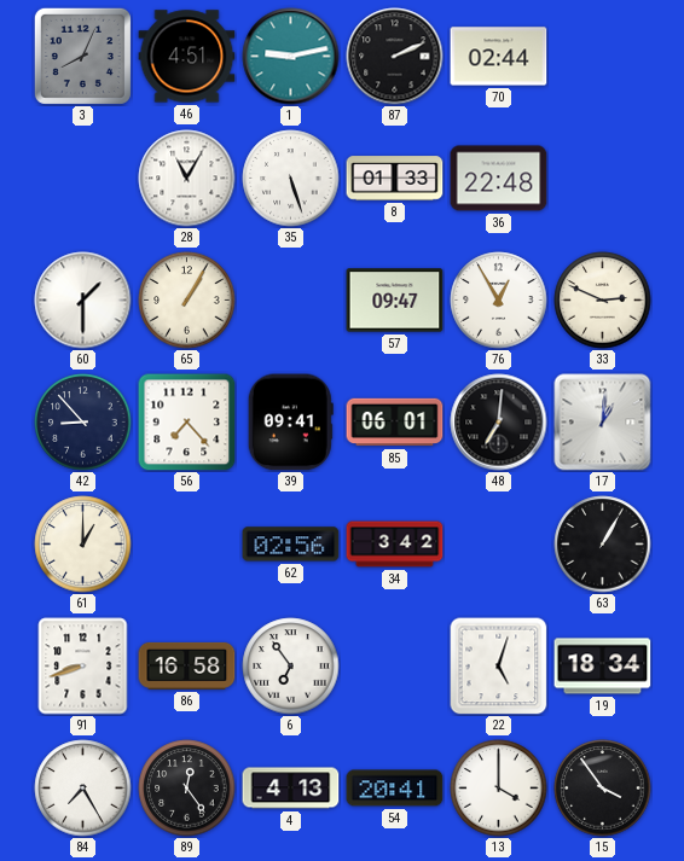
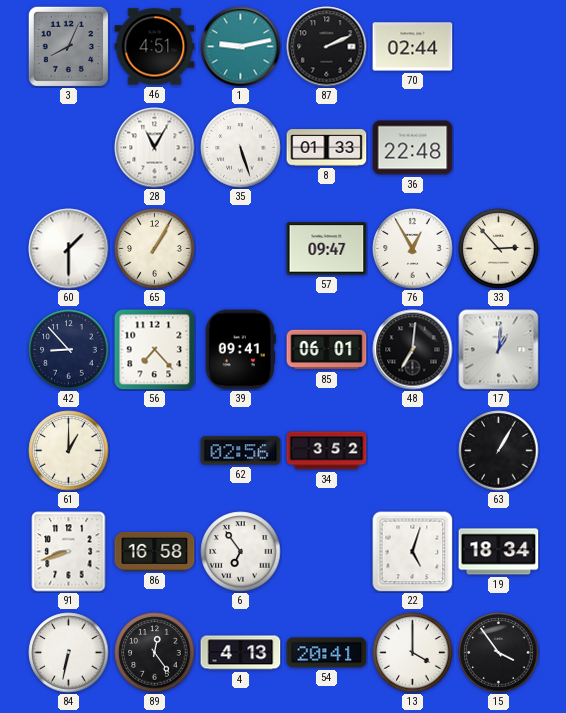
33: 2:49 -> 2:53 (499, 249)
34: 3:42 -> 3:52 (327, 451)
84: 7:25 -> 6:32 (69, 653)
